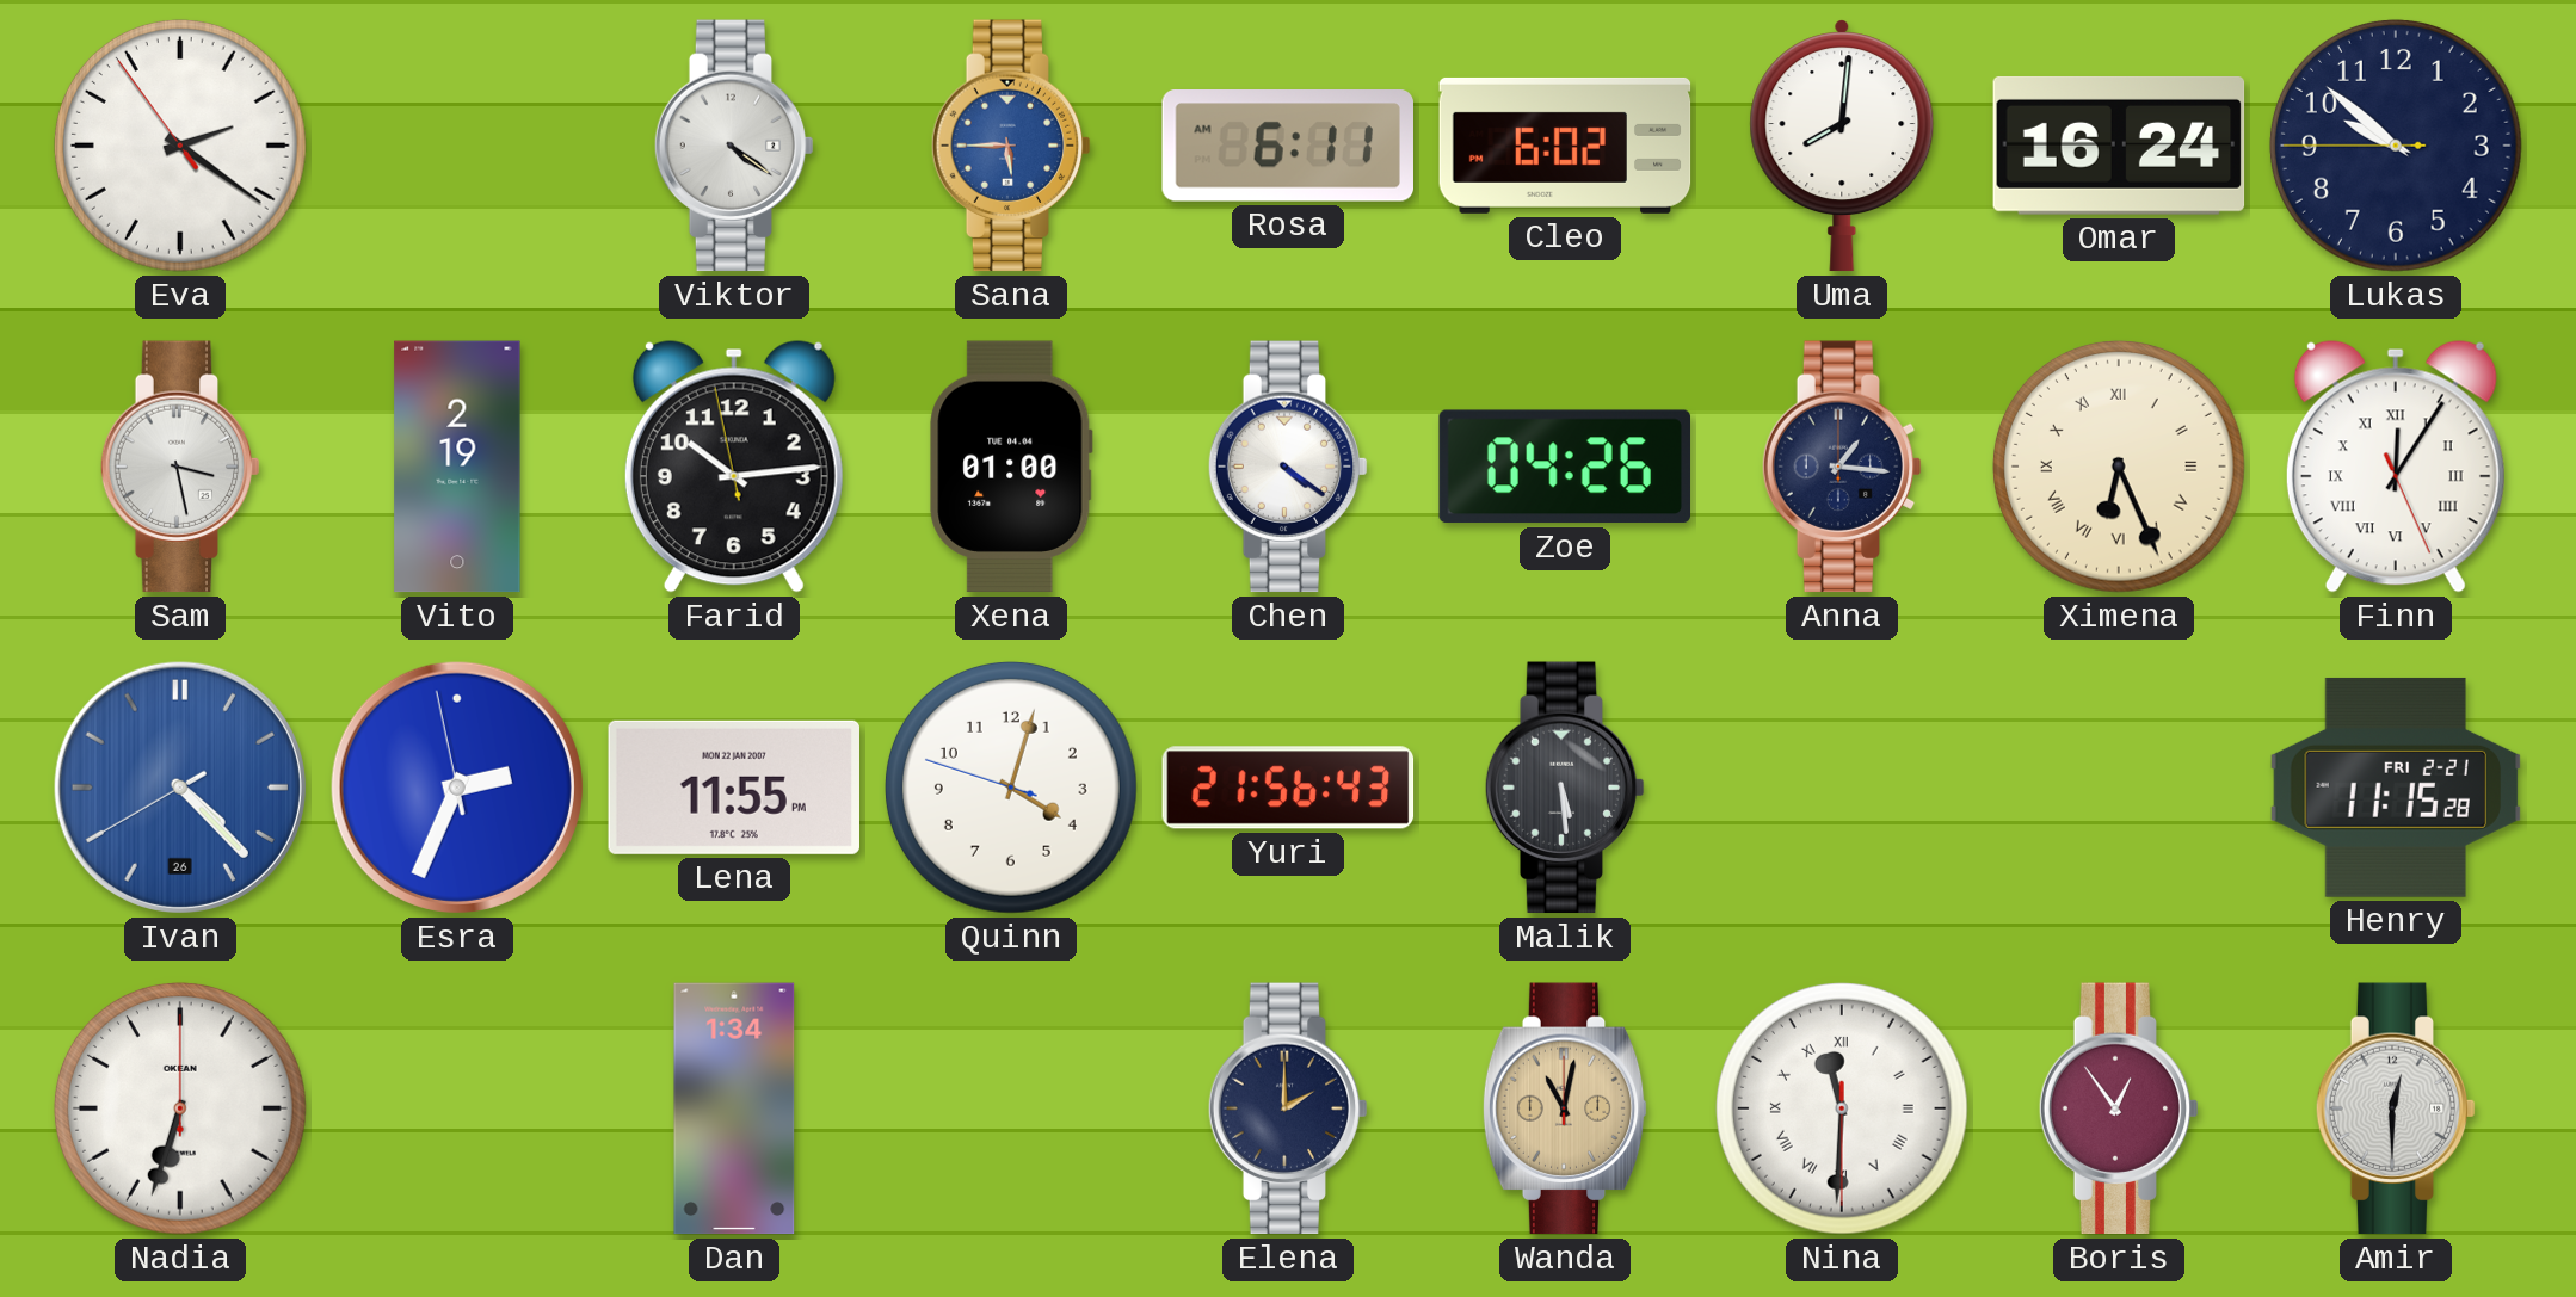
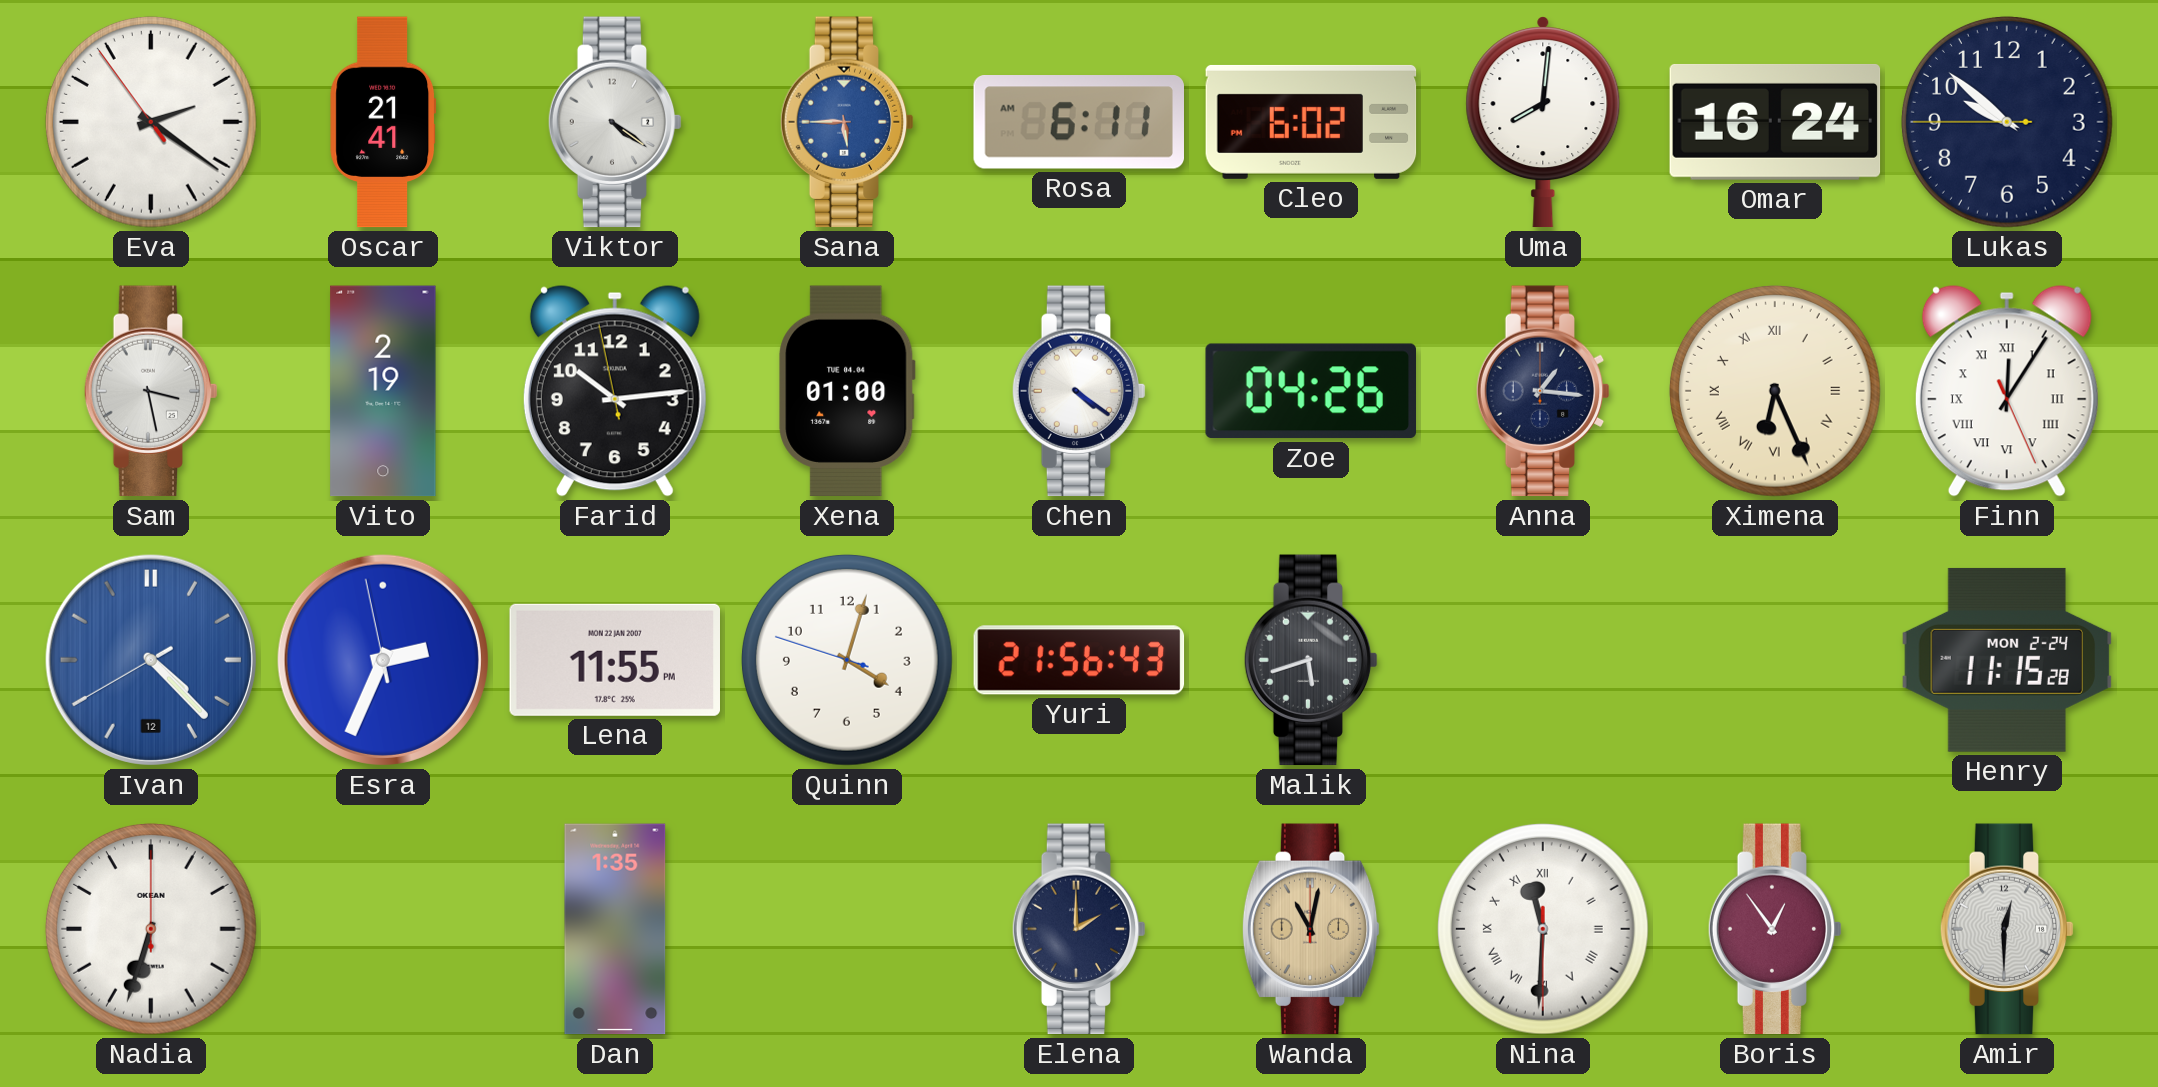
Oscar: none -> 21:41 (383, 122)
Ivan date: 26 -> 12 (151, 660)
Malik: 5:29 -> 5:42 (1311, 660)
Henry date: FRI 2-21 -> MON 2-24 (2007, 660)
Dan: 1:34 -> 1:35 (615, 929)
